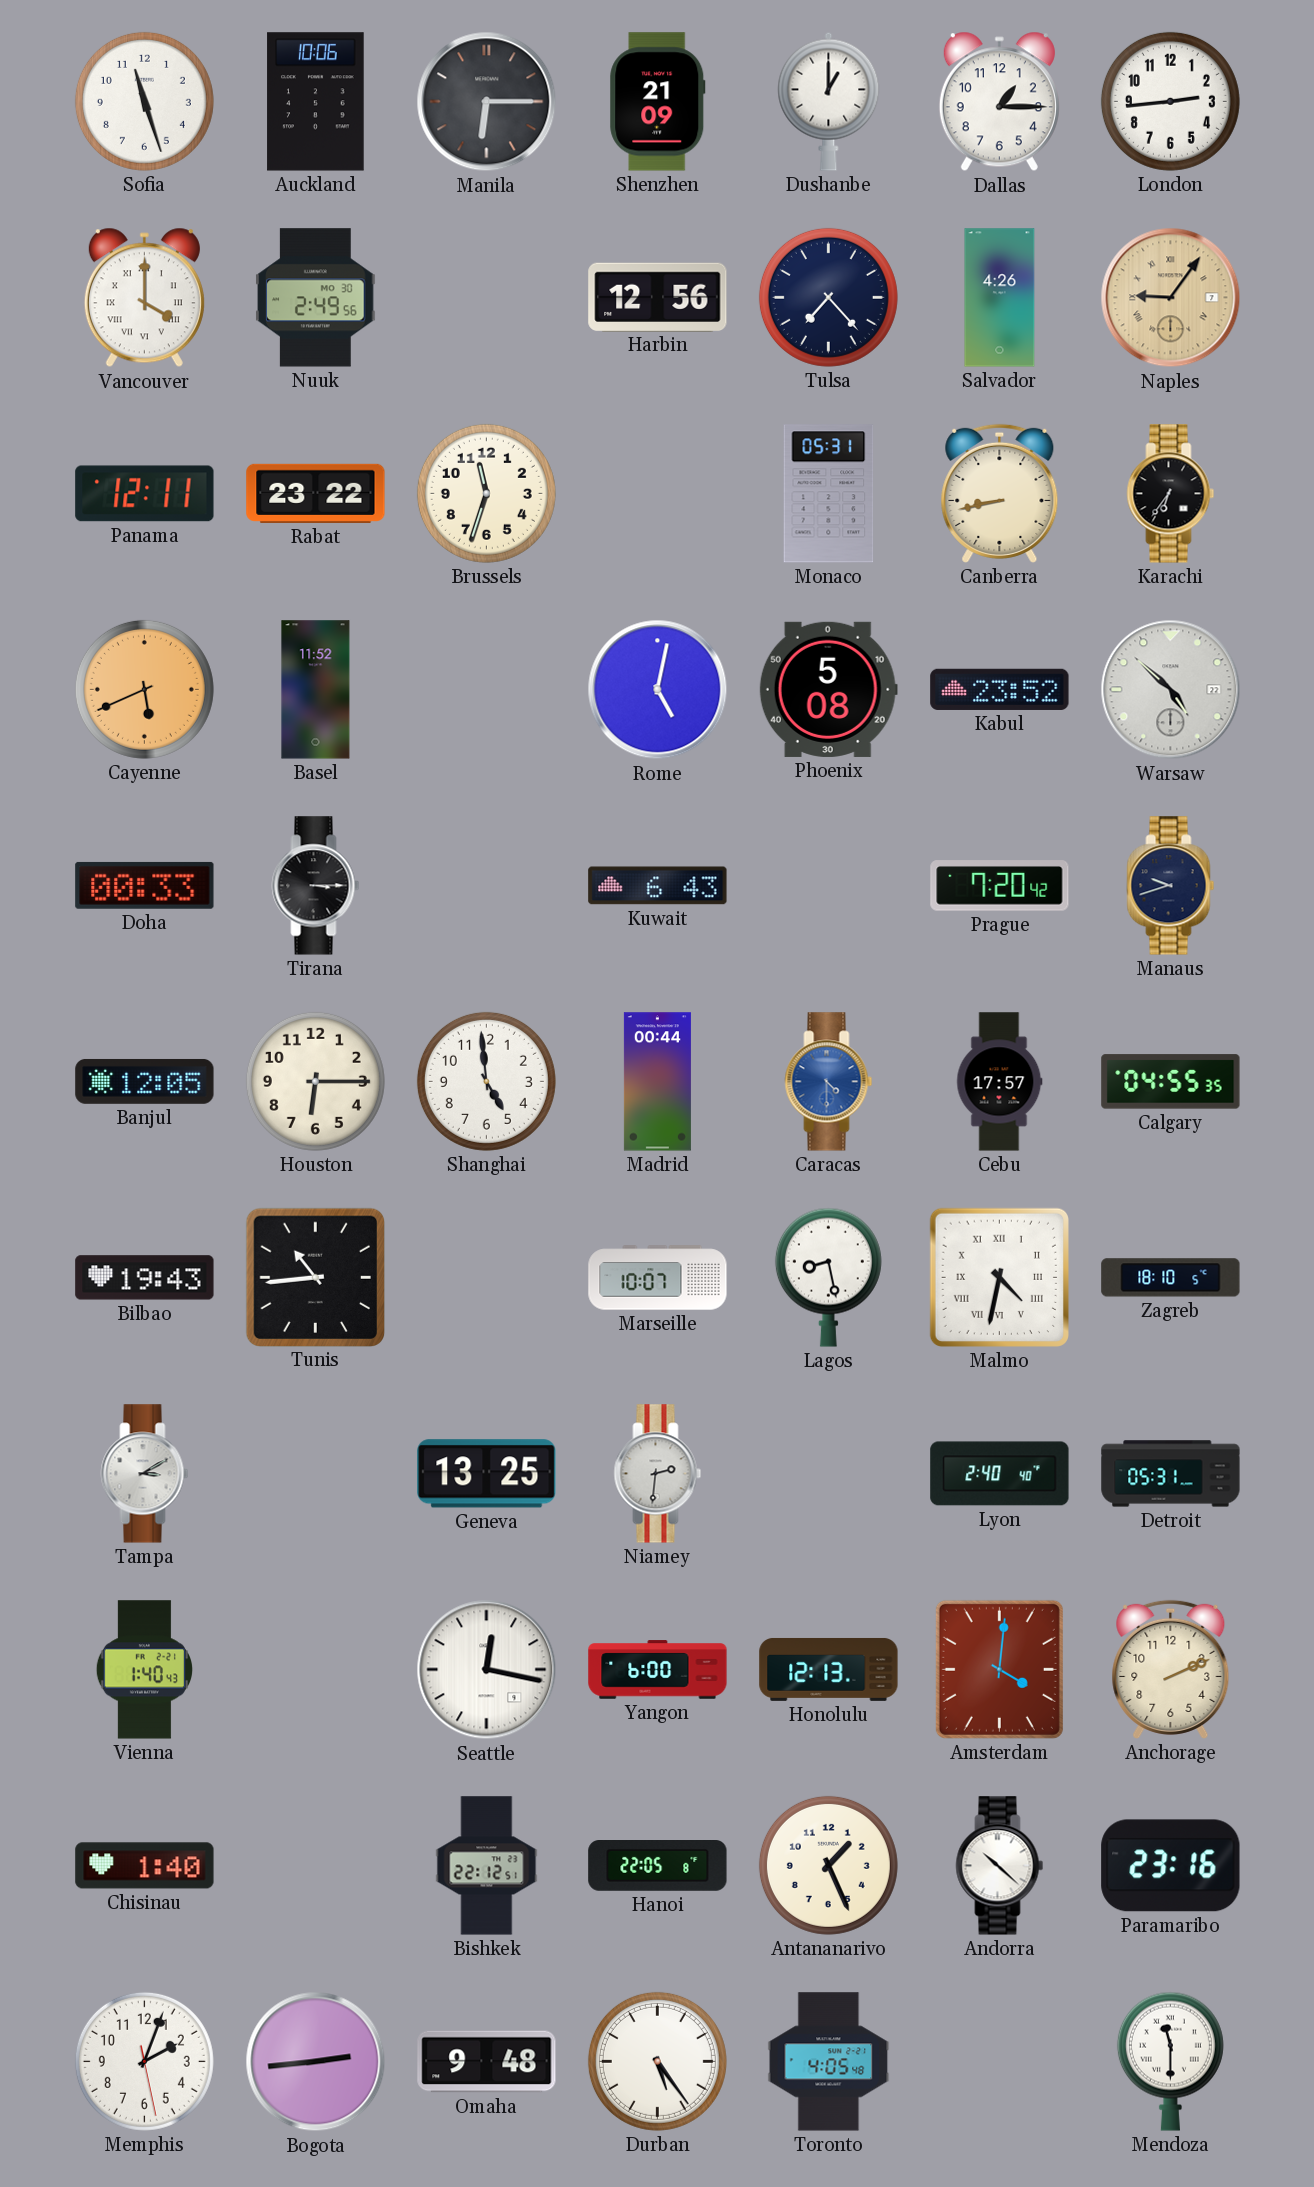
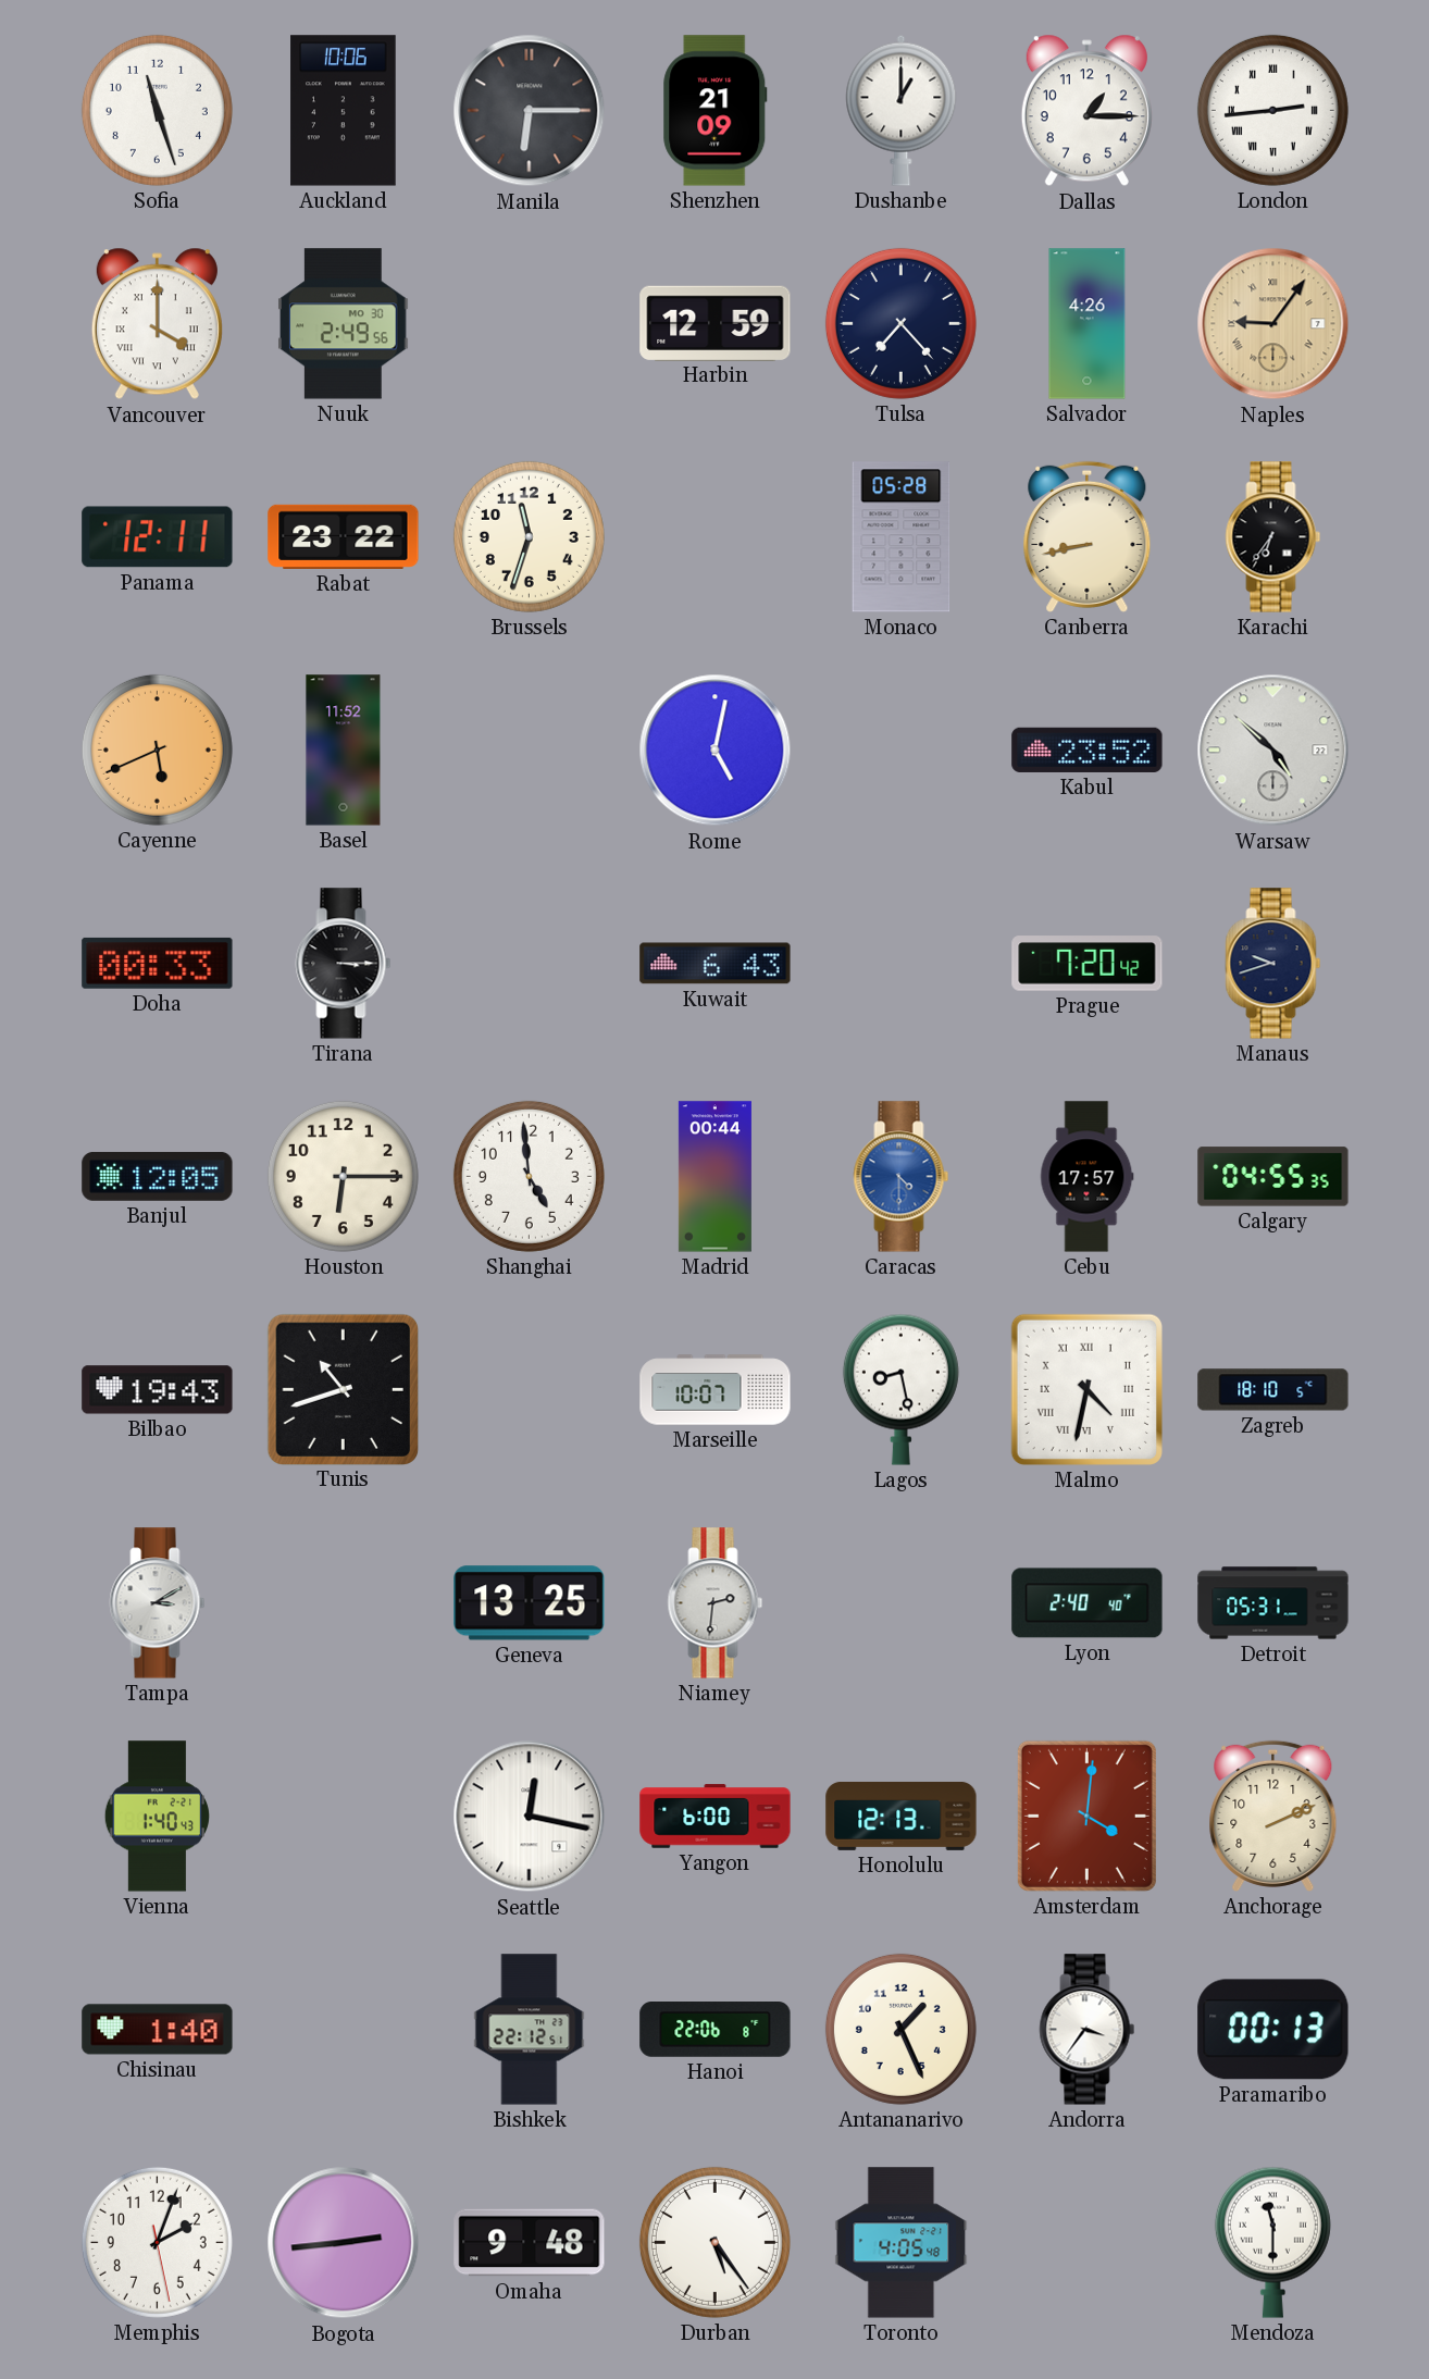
London numerals: Arabic -> Roman (1272, 110)
Harbin: 12:56 -> 12:59 (716, 323)
Monaco: 05:31 -> 05:28 (902, 537)
Phoenix: 5:08 -> none (828, 689)
Tunis: 10:44 -> 10:42 (343, 1389)
Hanoi: 22:05 -> 22:06 (716, 2030)
Andorra: 10:22 -> 3:36 (1088, 2030)
Paramaribo: 23:16 -> 00:13 (1273, 2030)
